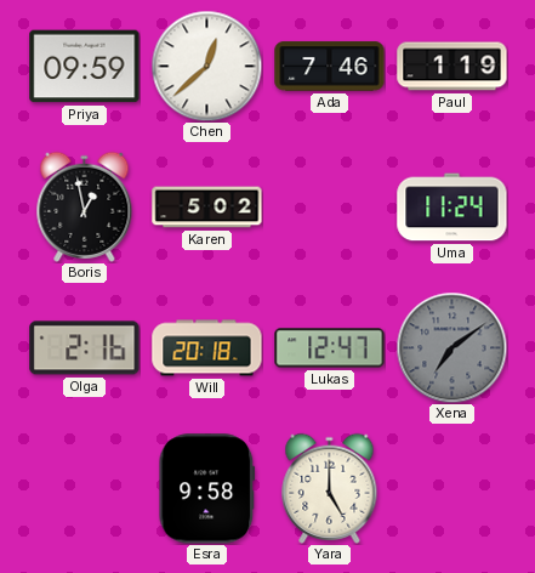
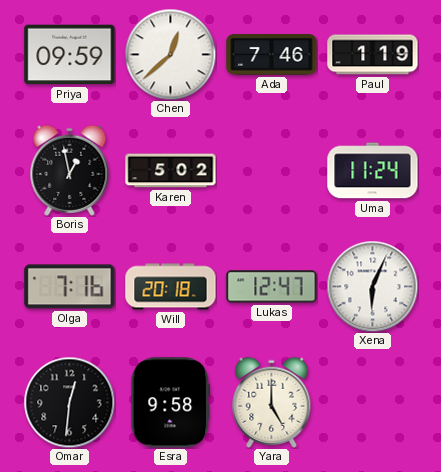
Olga: 2:16 -> 7:16 (70, 287)
Xena: 7:09 -> 6:04 (372, 286)
Xena dial: grey -> white (372, 286)
Omar: none -> 12:31 (69, 402)
